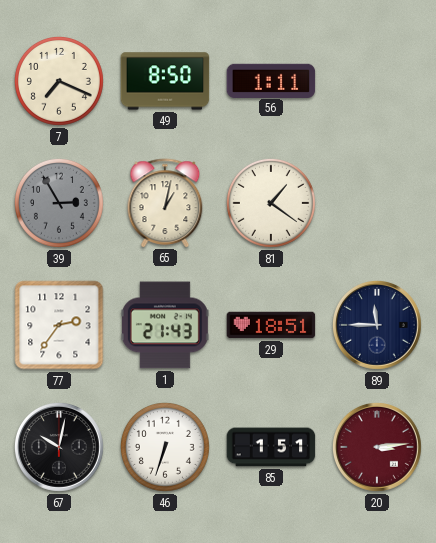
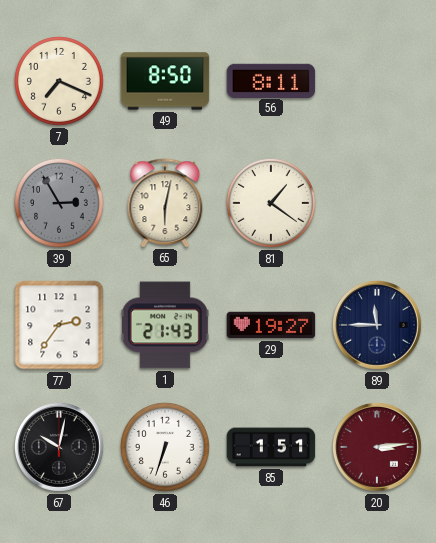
56: 1:11 -> 8:11 (271, 80)
65: 1:02 -> 6:02 (165, 203)
29: 18:51 -> 19:27 (271, 325)
